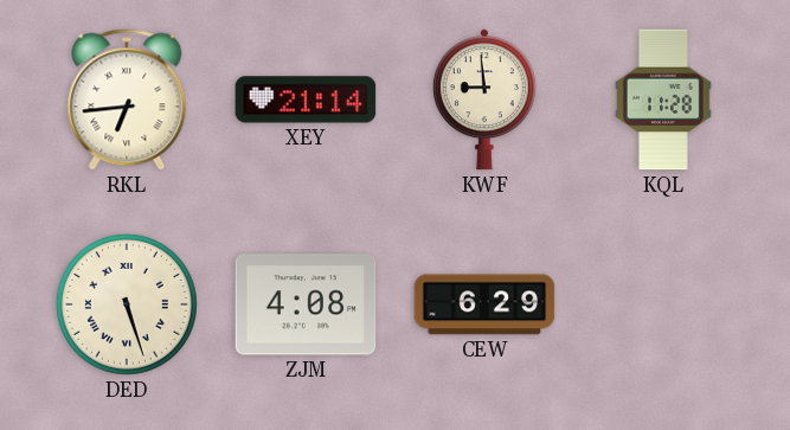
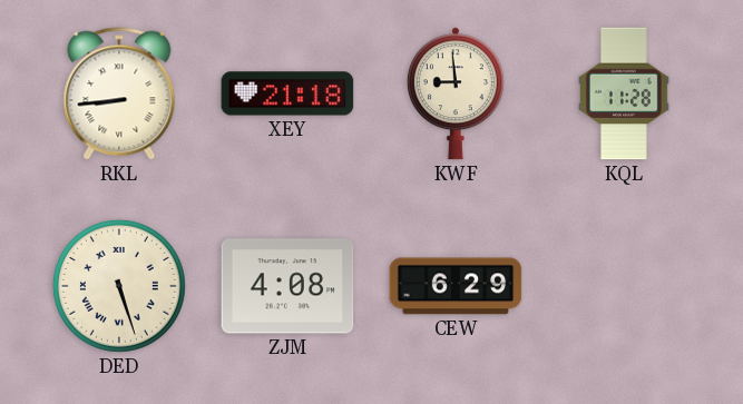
RKL: 6:44 -> 8:44 (119, 93)
XEY: 21:14 -> 21:18 (287, 93)
